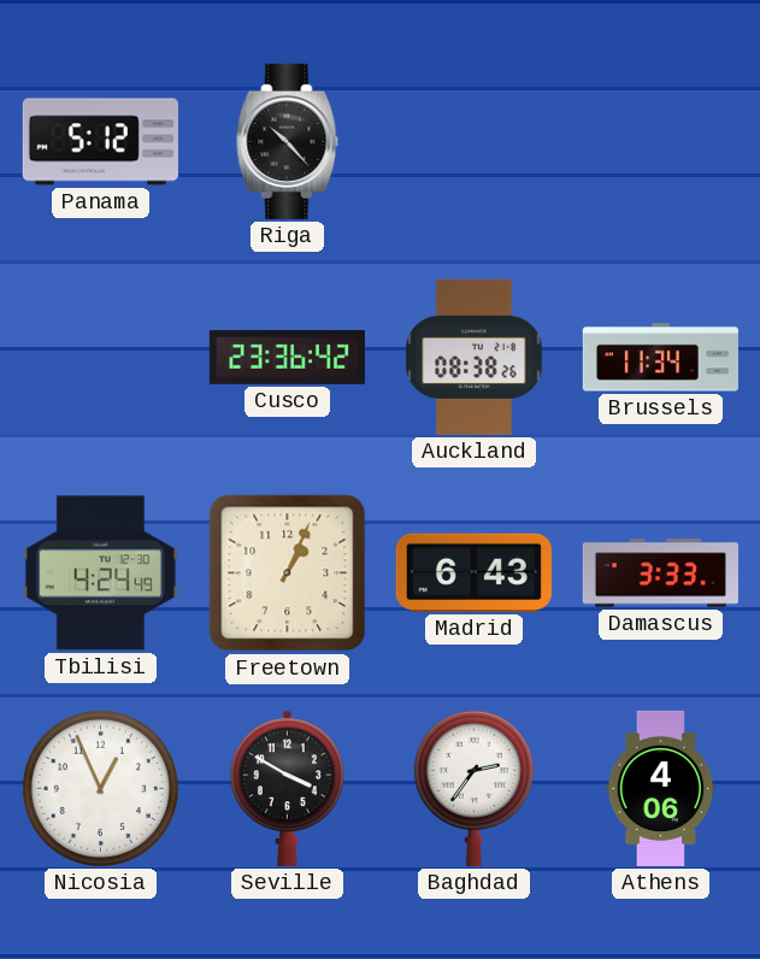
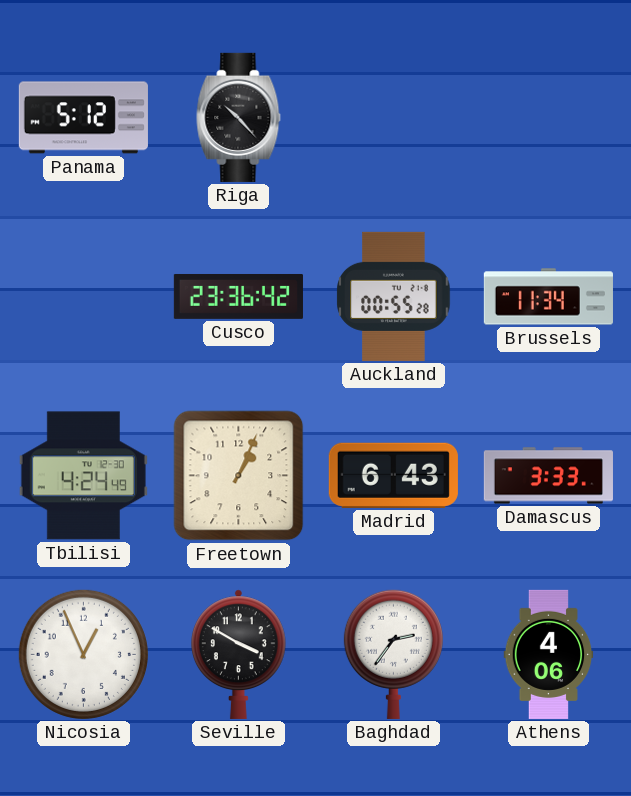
Auckland: 08:38 -> 00:55 (394, 296)
